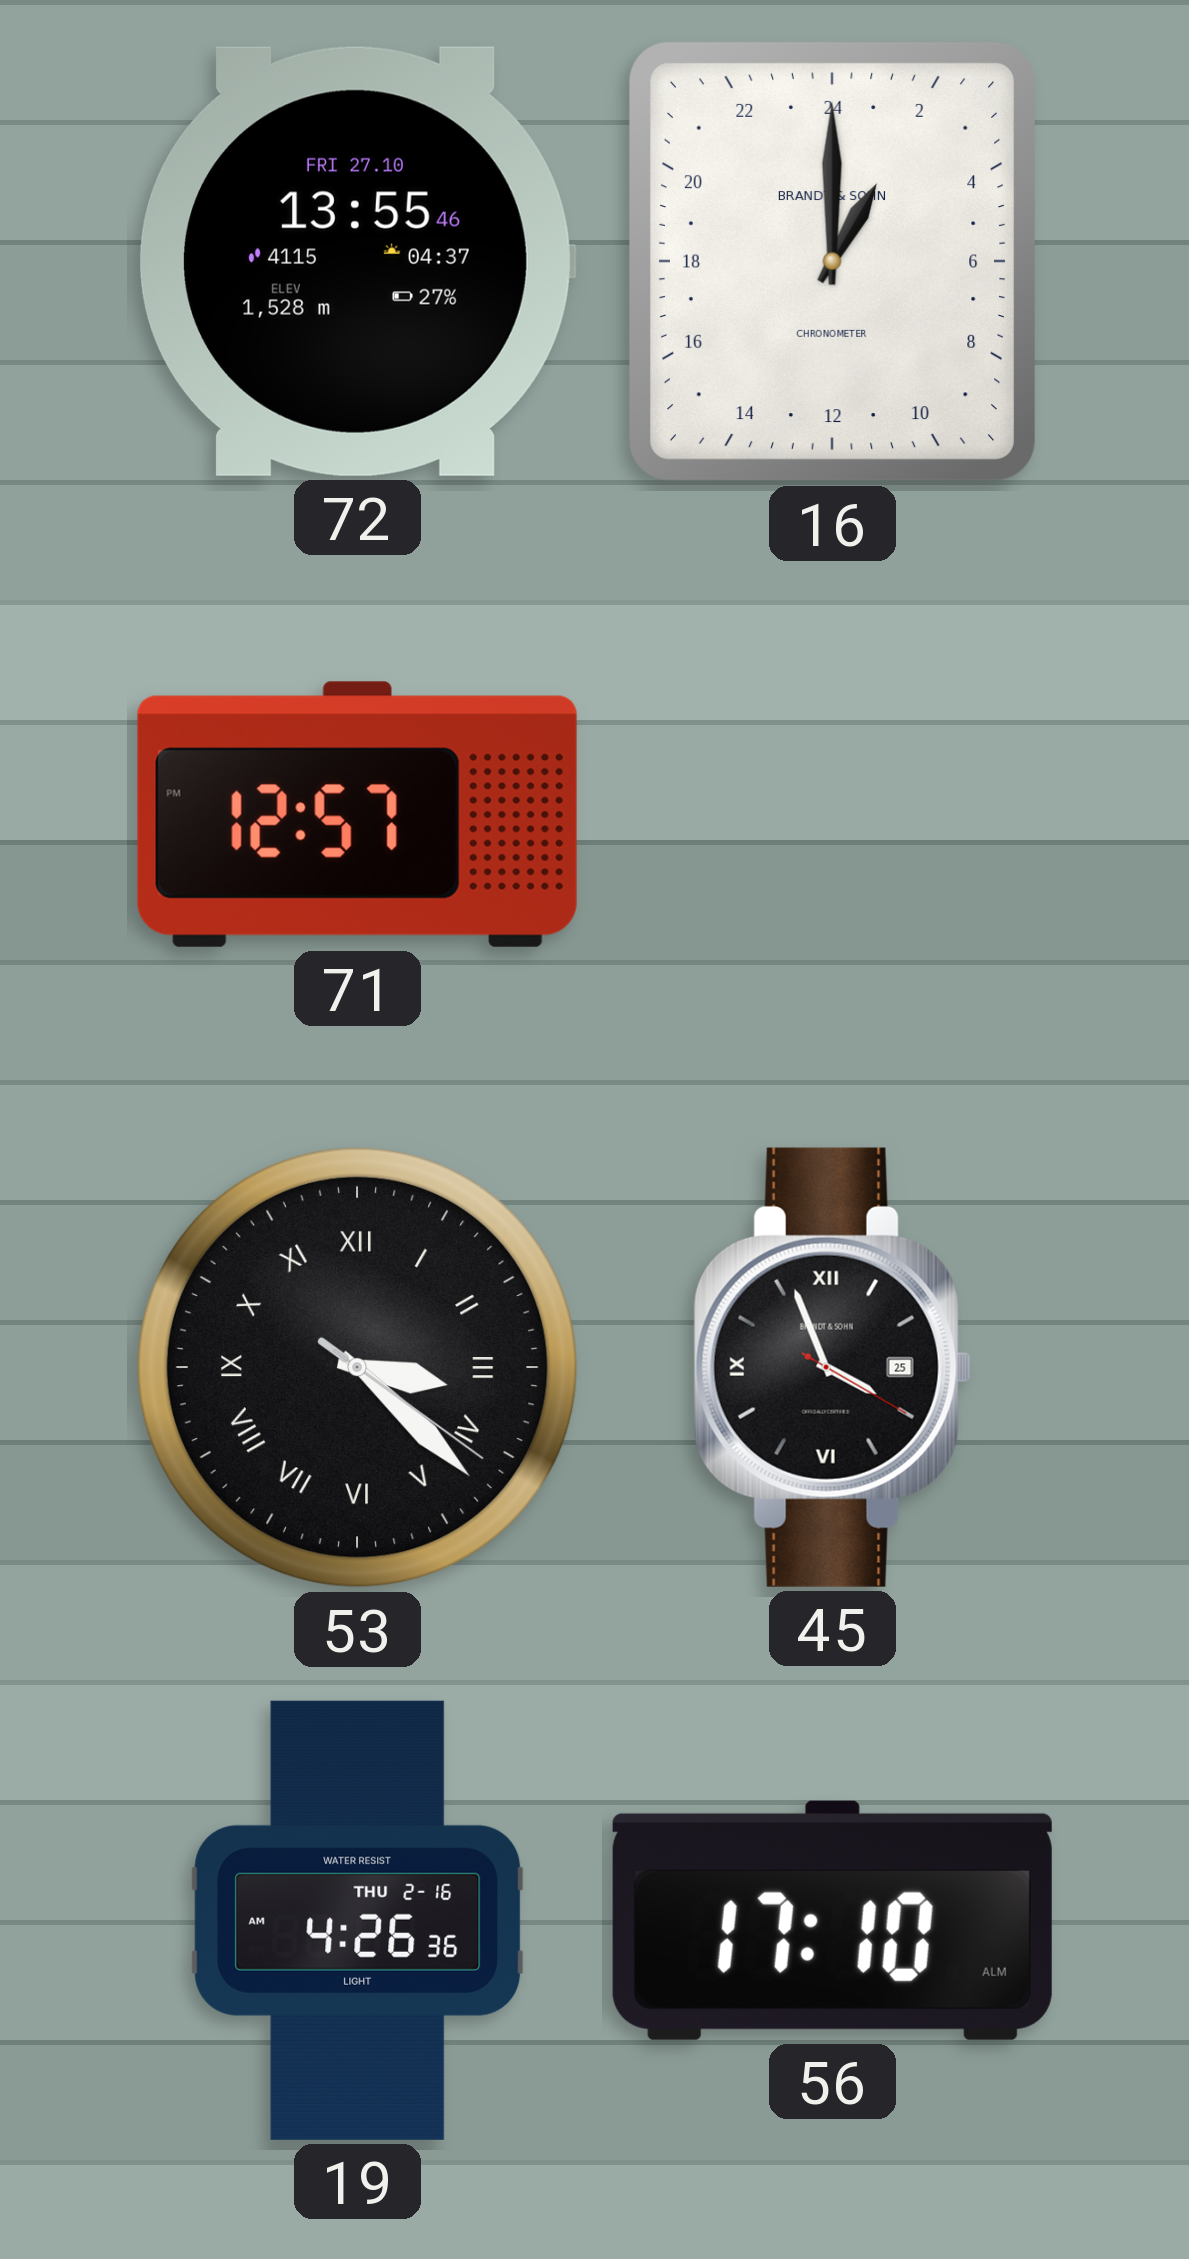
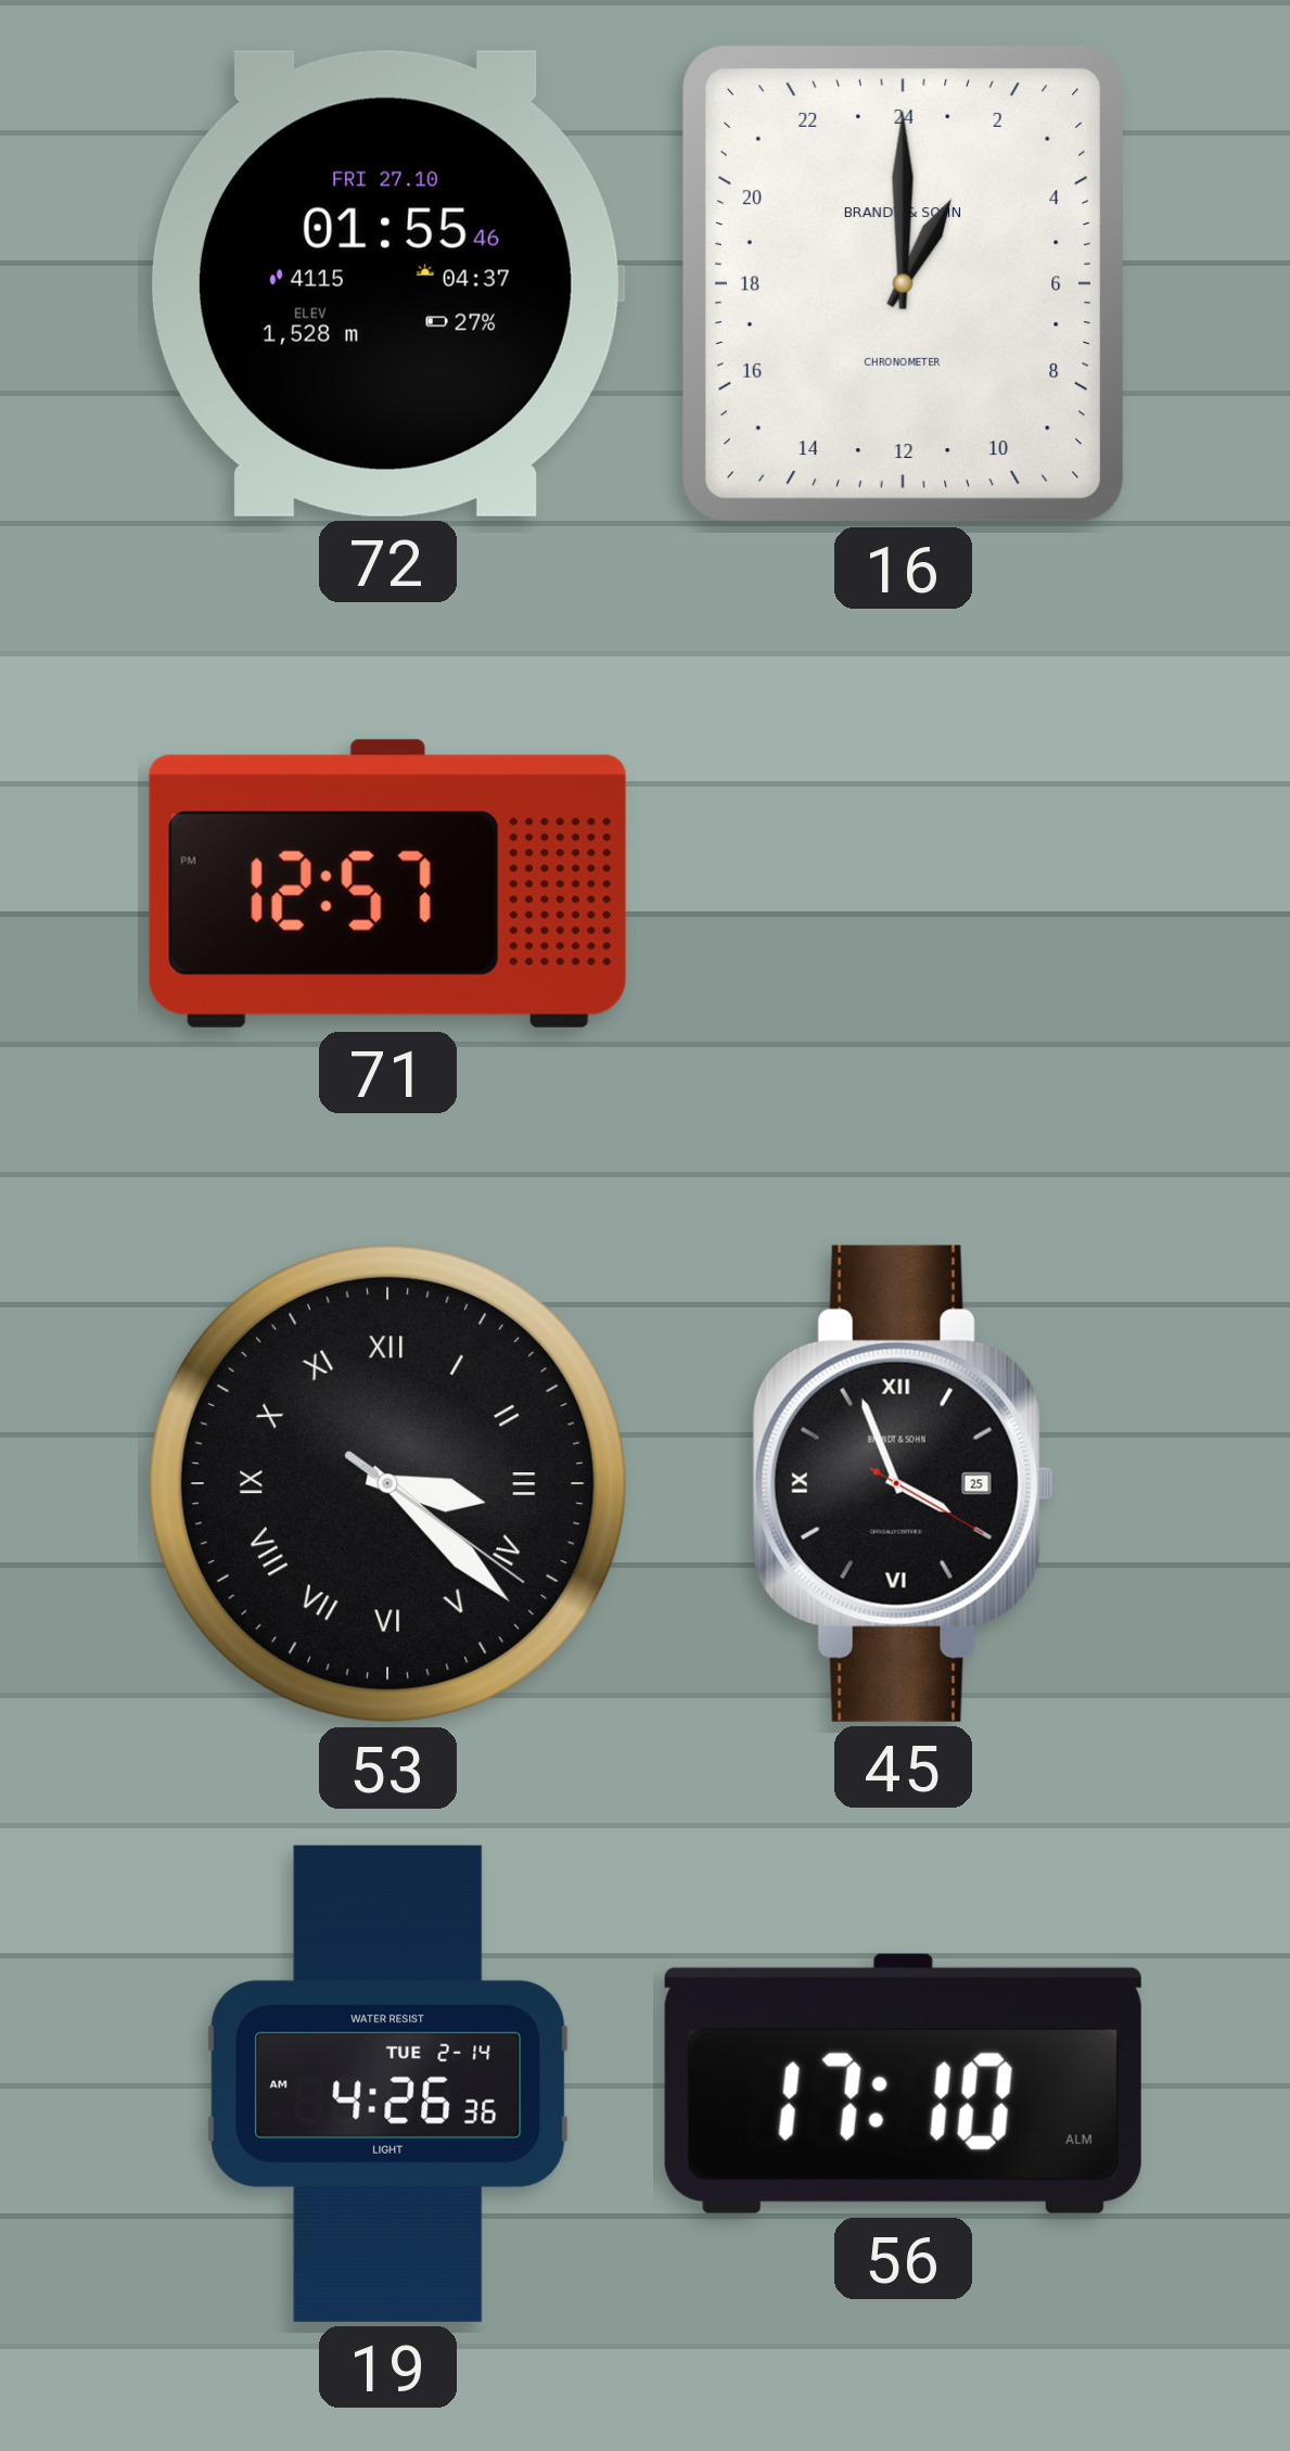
72: 13:55 -> 01:55 (387, 283)
19 date: THU 2-16 -> TUE 2-14 (388, 2083)
